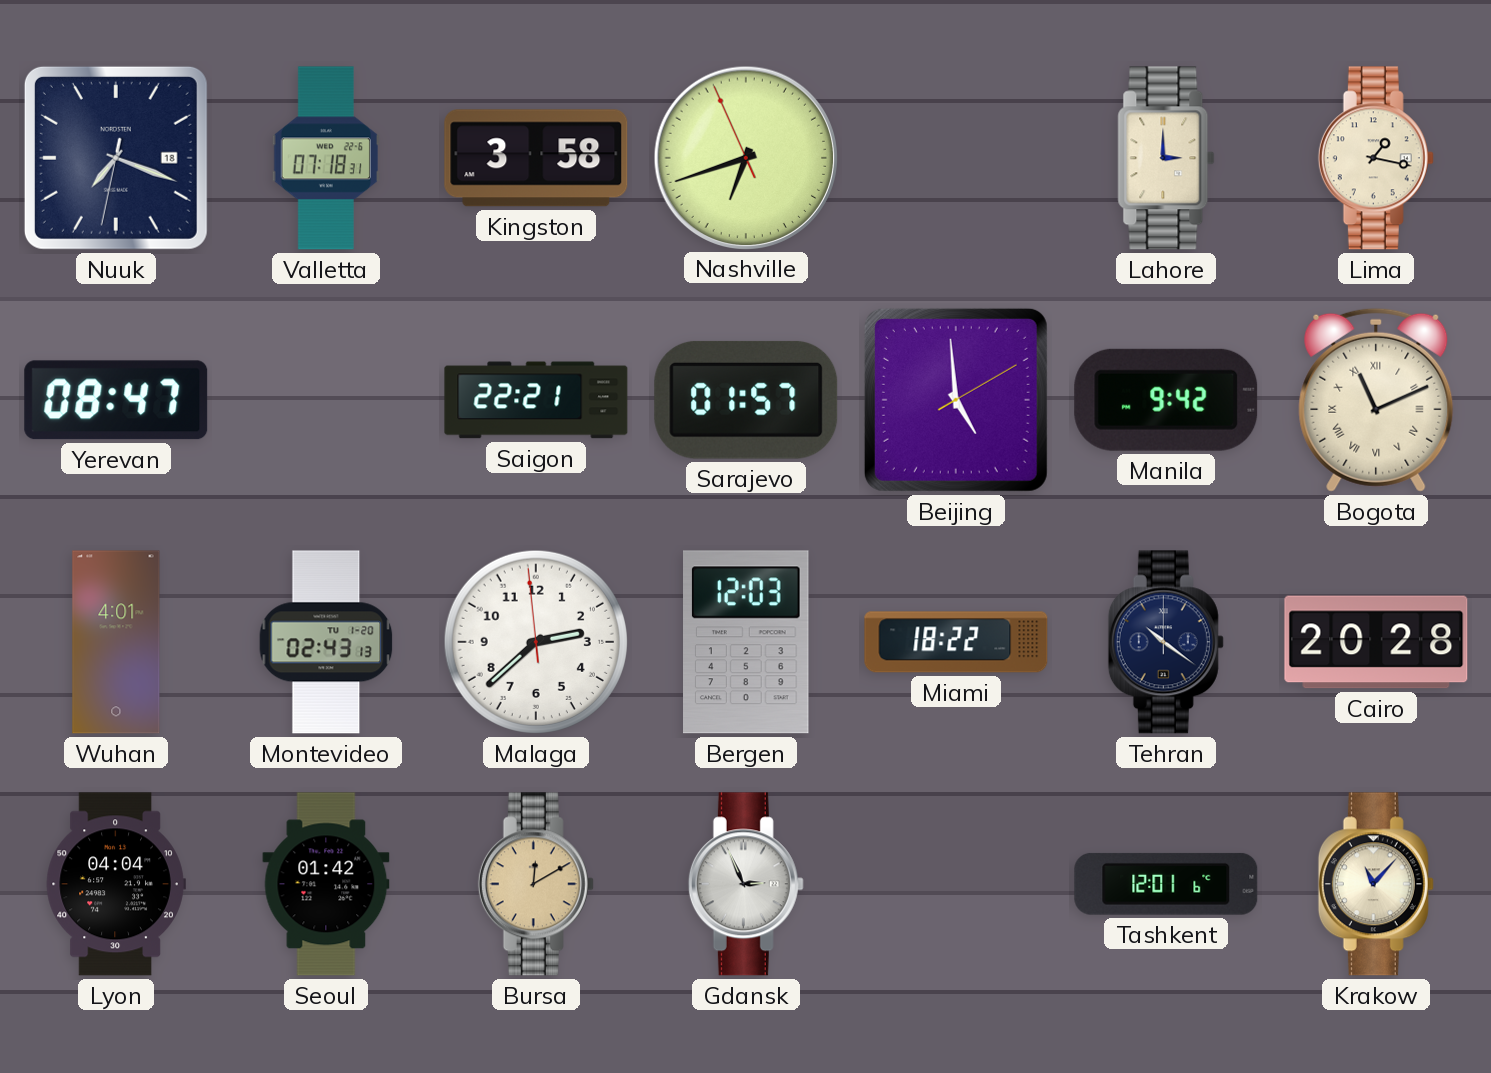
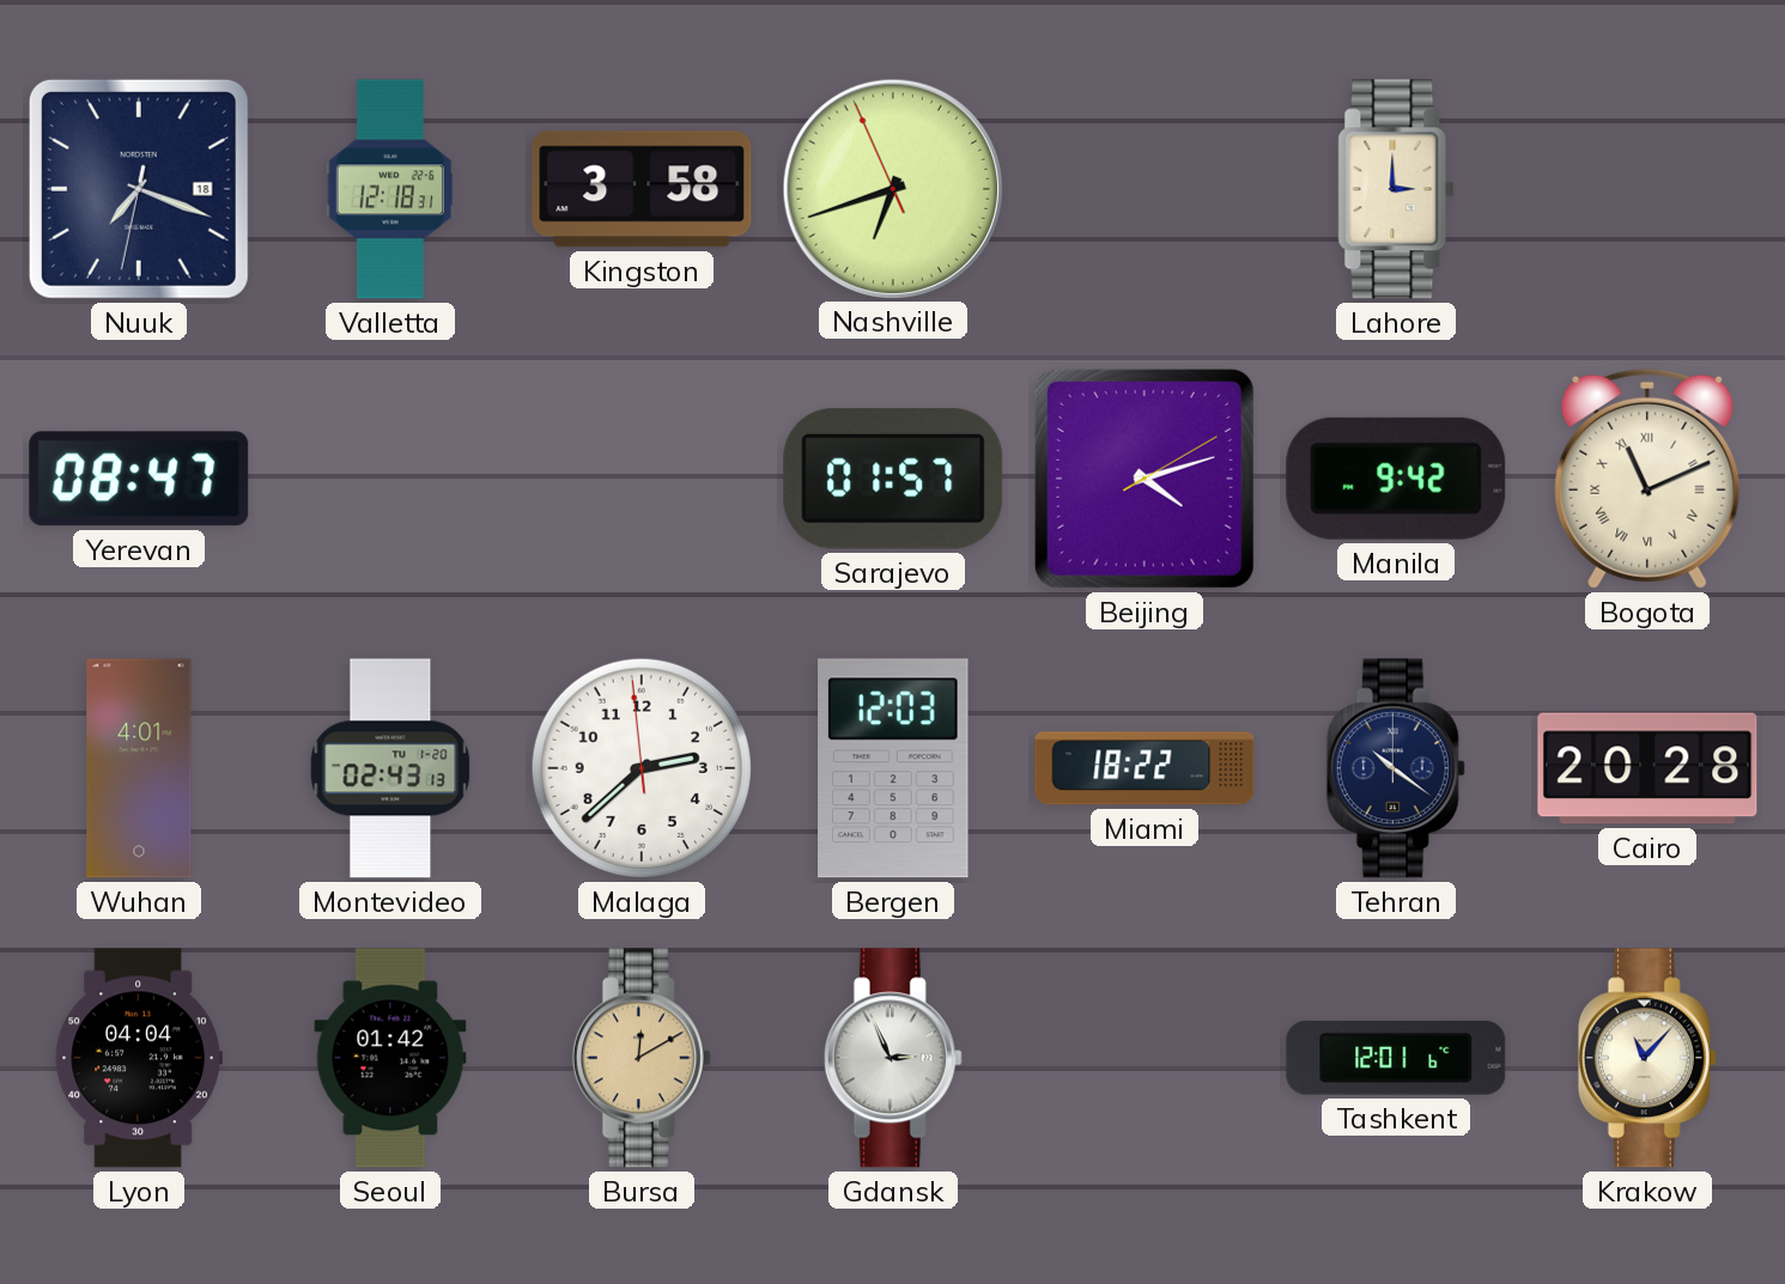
Valletta: 07:18 -> 12:18 (390, 189)
Lima: 1:17 -> none (1376, 158)
Saigon: 22:21 -> none (536, 400)
Beijing: 4:59 -> 4:12 (1145, 479)
